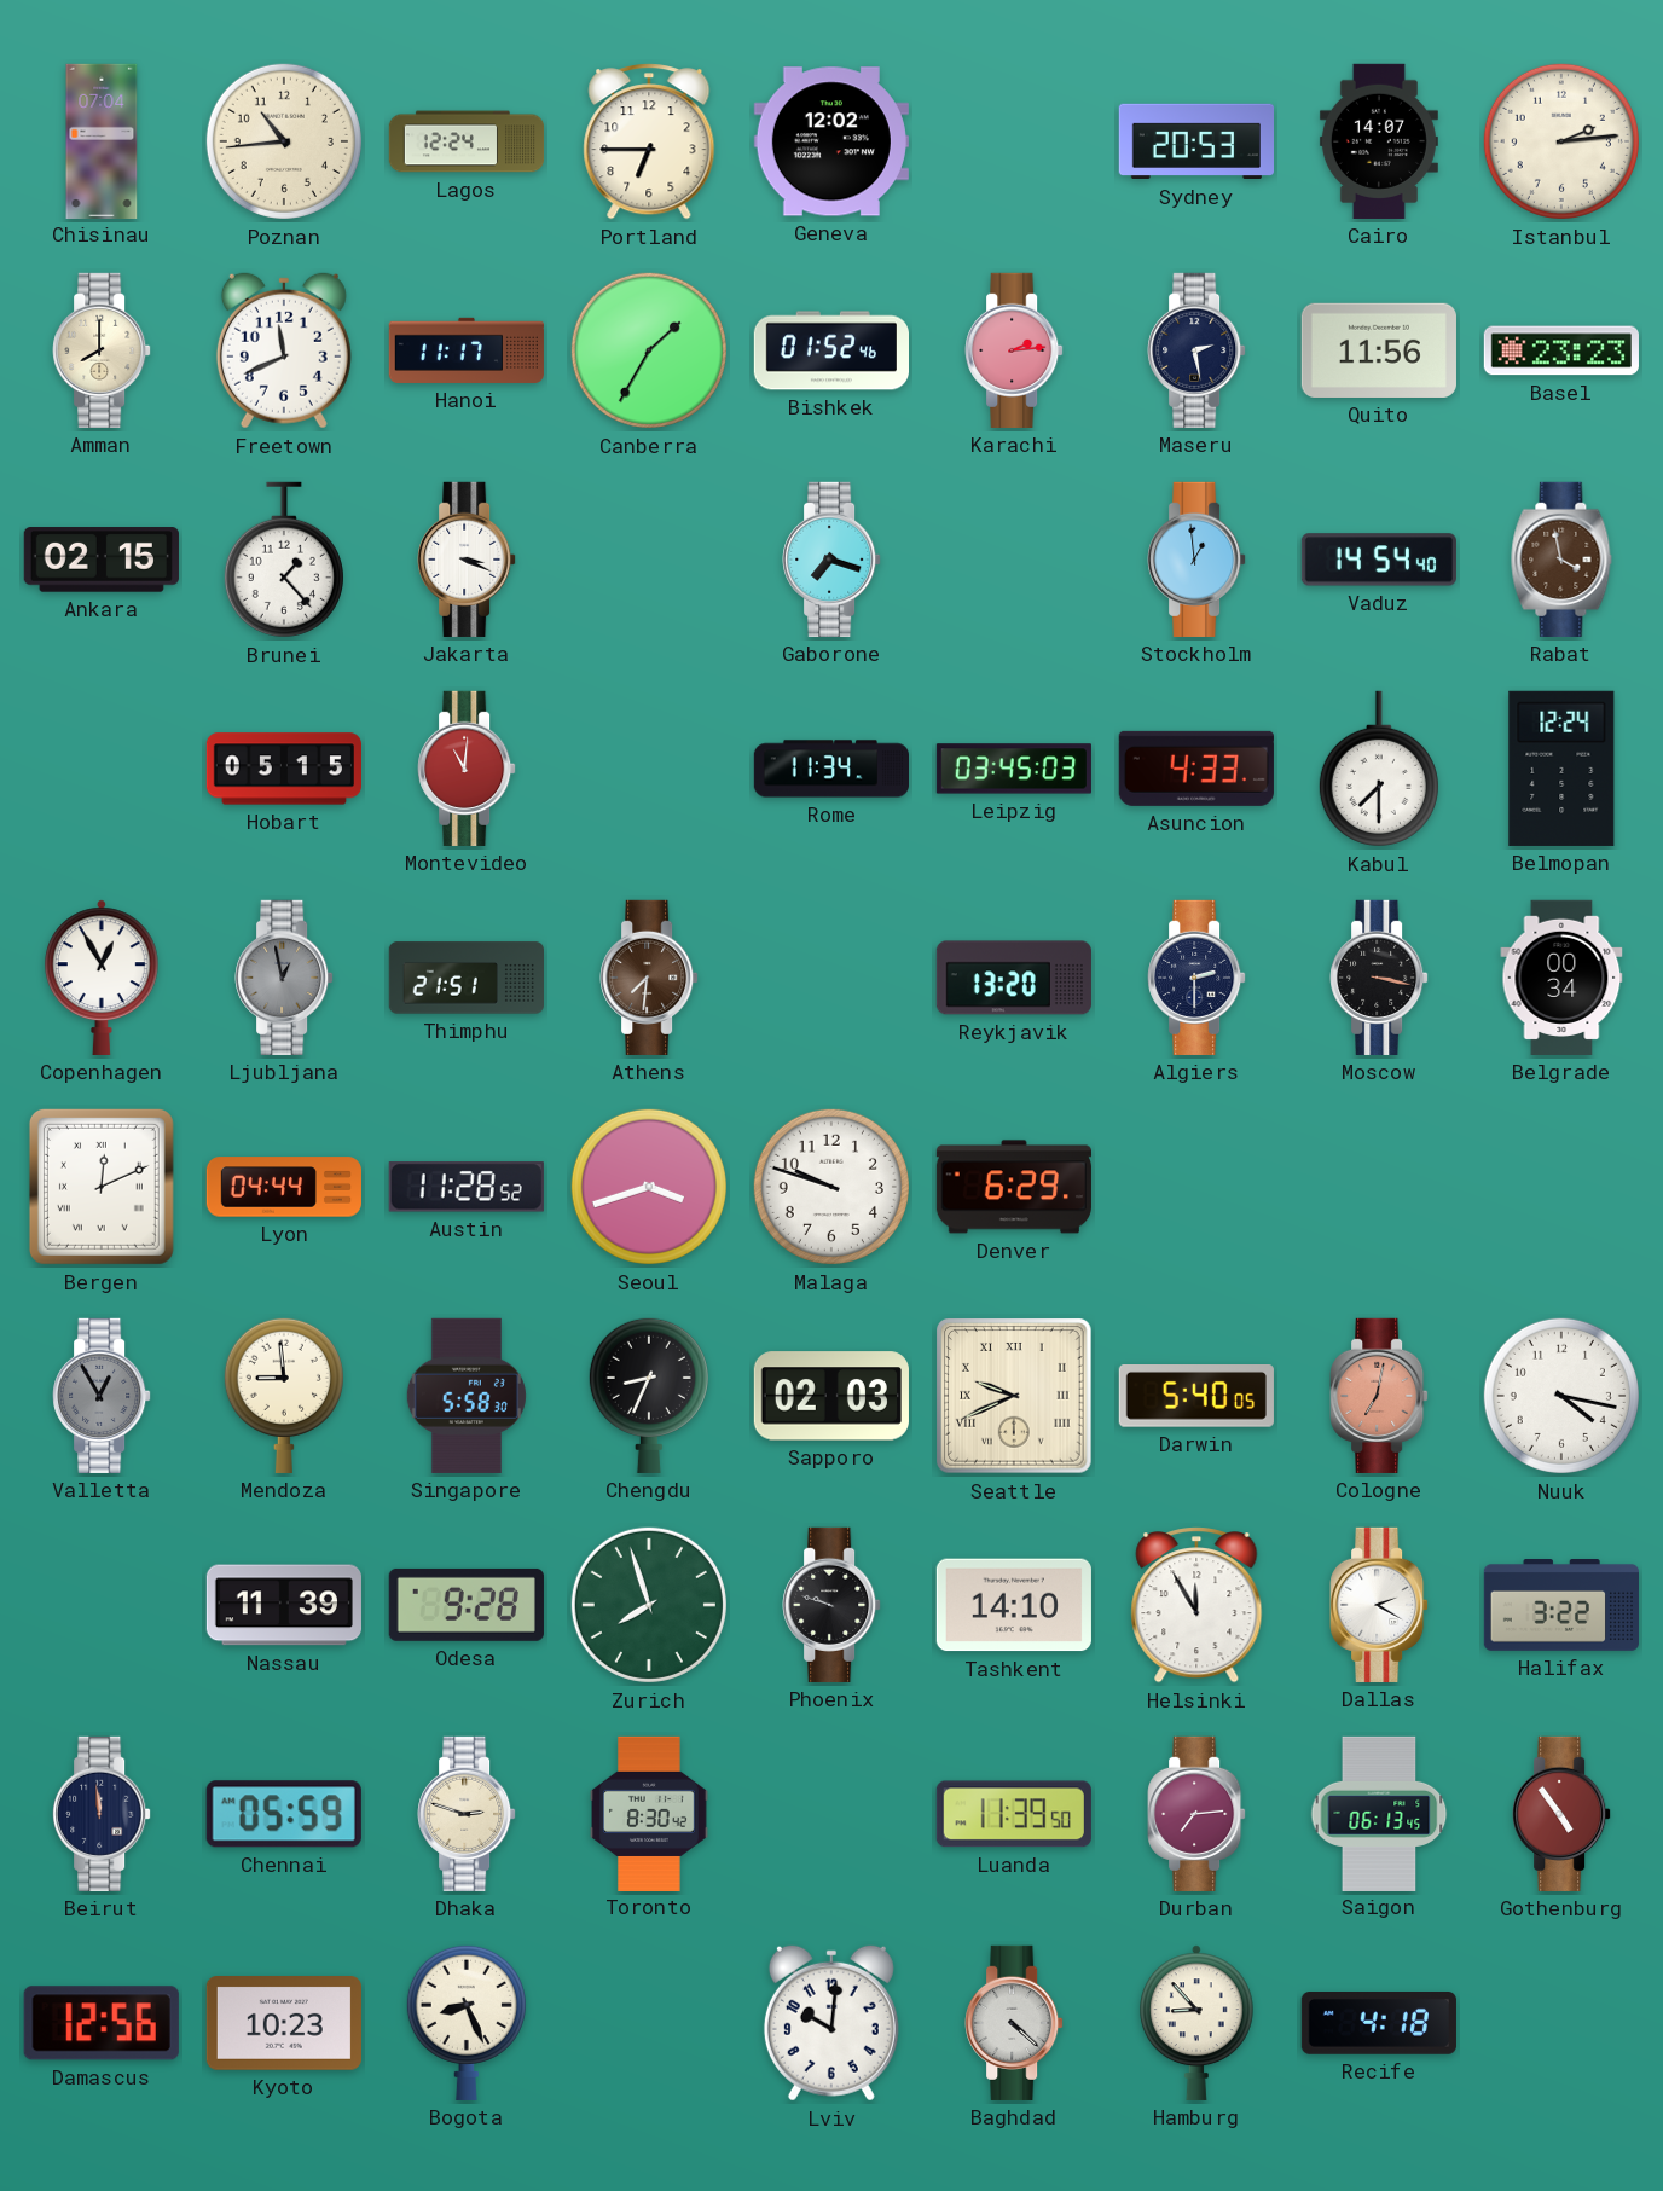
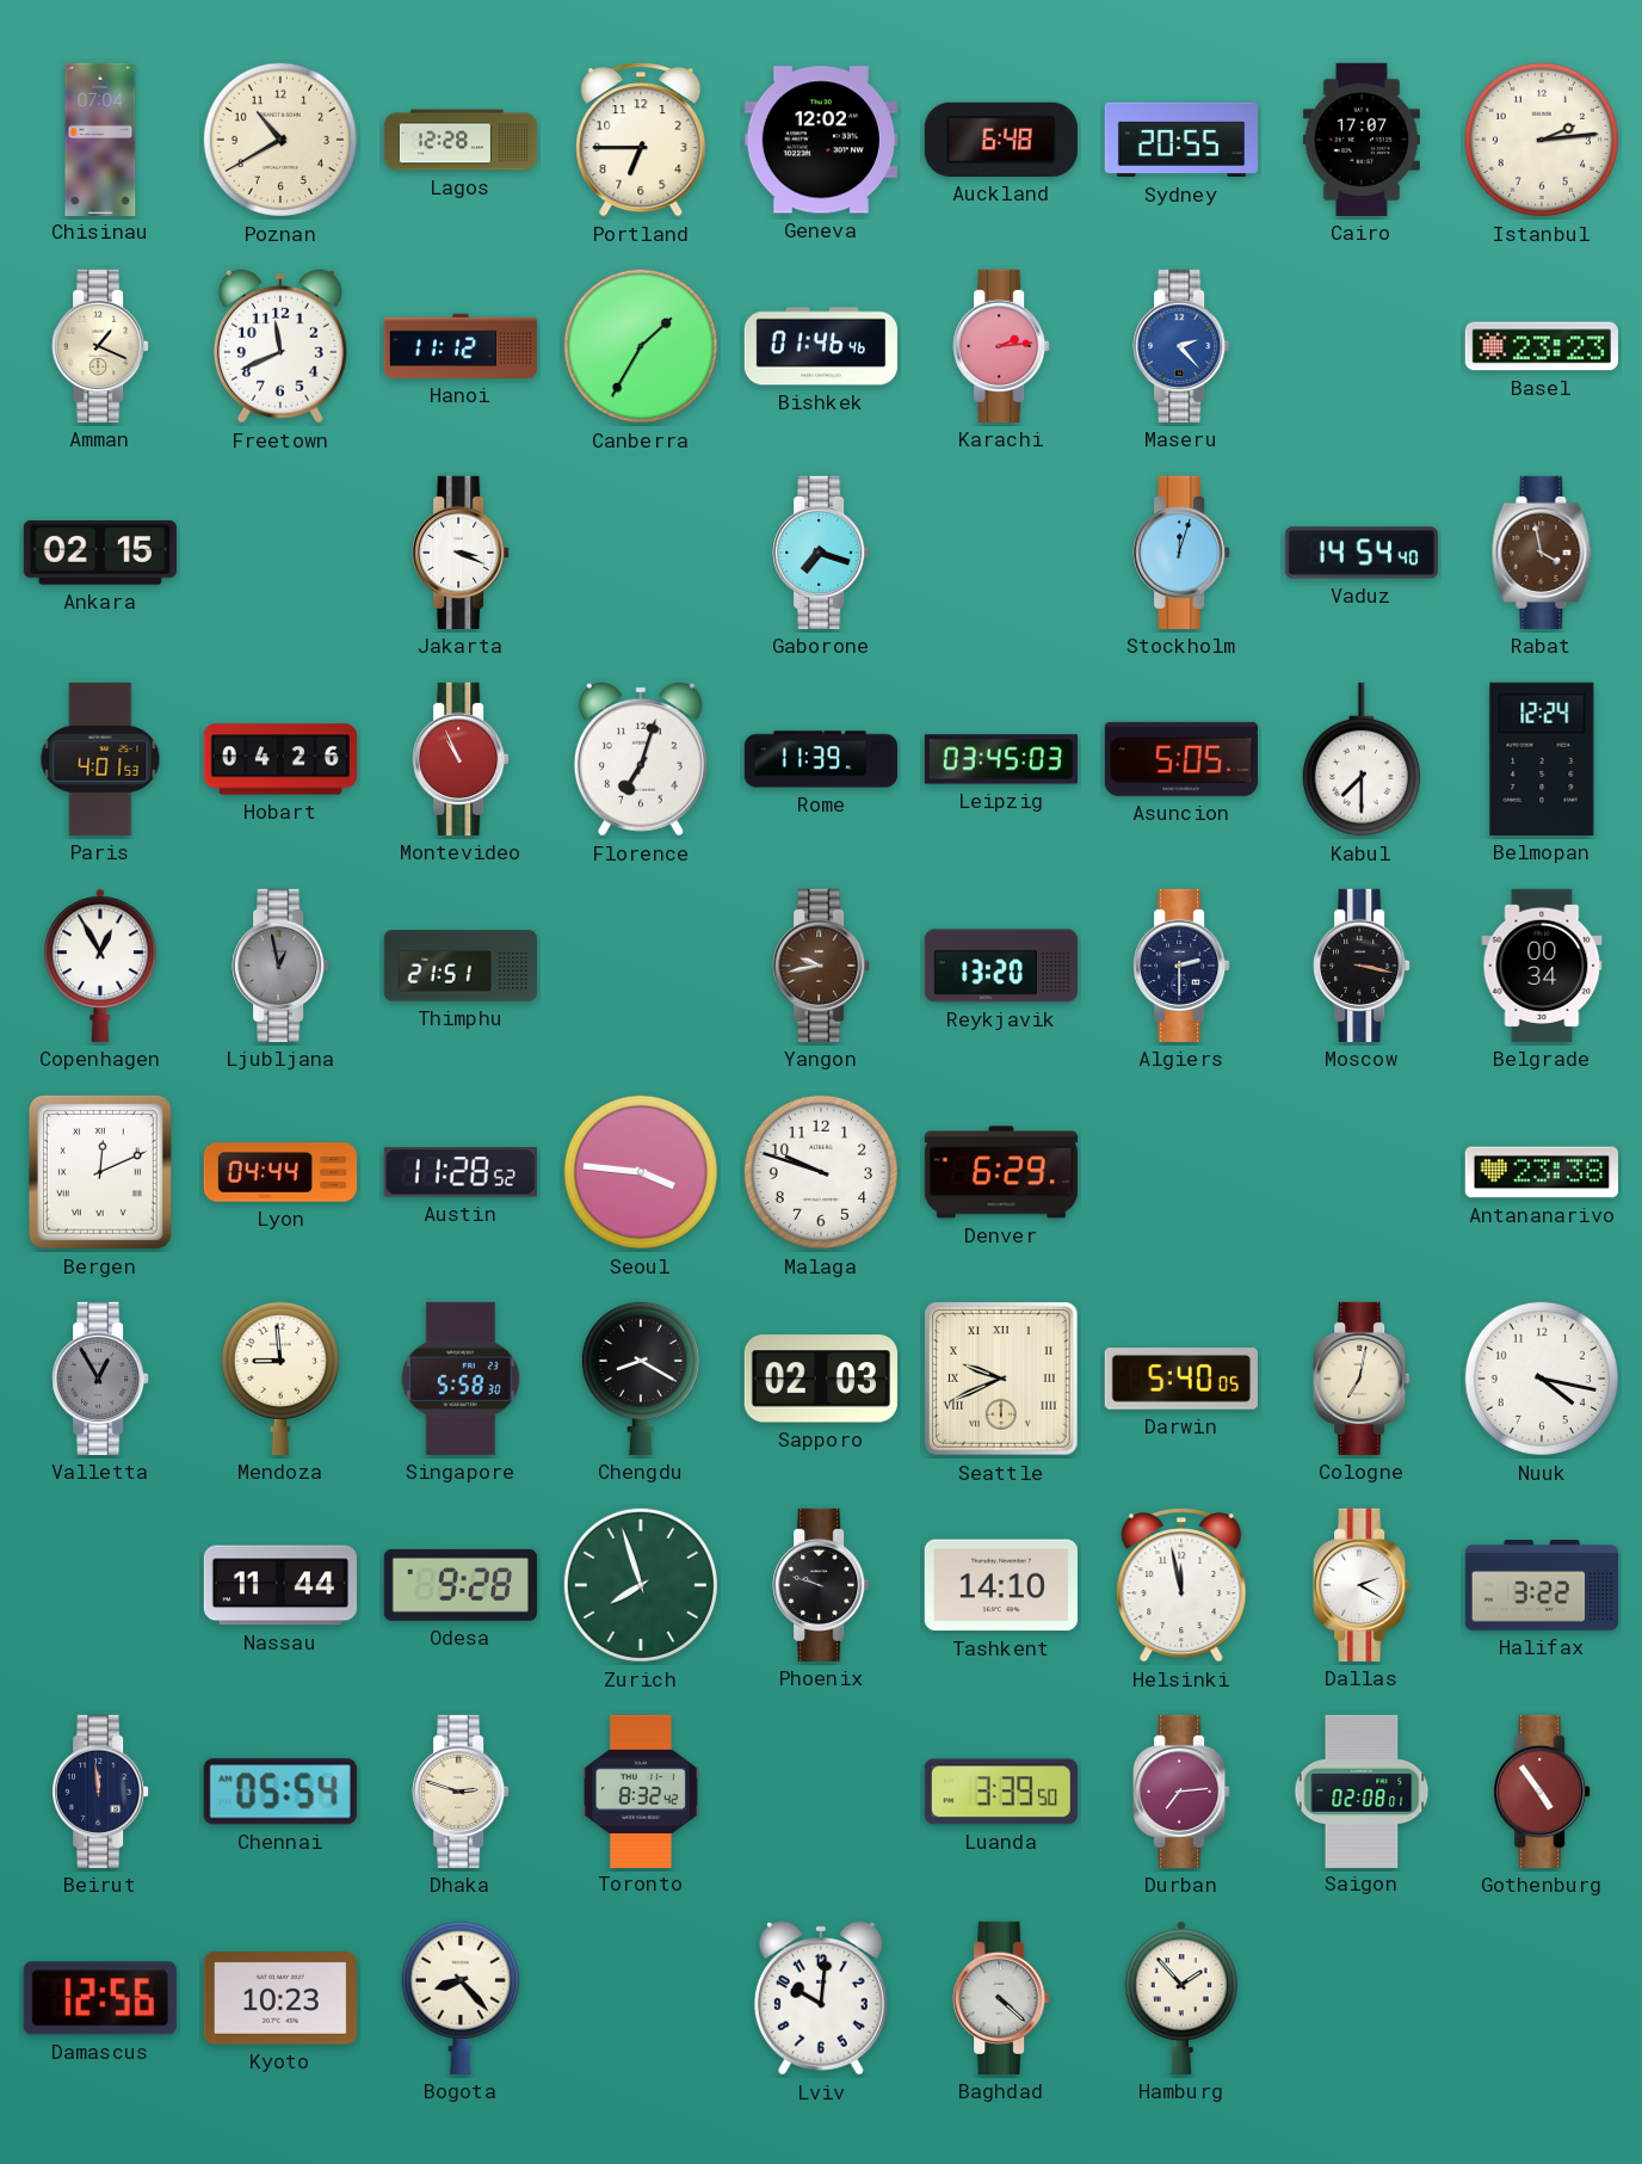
Poznan: 10:44 -> 10:40 (280, 140)
Lagos: 12:24 -> 12:28 (461, 140)
Auckland: none -> 6:48 (1001, 140)
Sydney: 20:53 -> 20:55 (1180, 140)
Cairo: 14:07 -> 17:07 (1362, 140)
Amman: 8:00 -> 1:19 (100, 346)
Hanoi: 11:17 -> 11:12 (459, 346)
Bishkek: 01:52 -> 01:46 (820, 346)
Maseru: 2:28 -> 2:23 (1181, 346)
Maseru dial: navy -> blue (1181, 346)
Quito: 11:56 -> none (1379, 350)
Brunei: 1:23 -> none (284, 560)
Stockholm: 12:59 -> 12:03 (1181, 553)
Paris: none -> 4:01 (100, 759)
Hobart: 05:15 -> 04:26 (279, 759)
Montevideo: 11:01 -> 10:56 (461, 759)
Florence: none -> 7:03 (641, 759)
Rome: 11:34 -> 11:39 (820, 759)
Asuncion: 4:33 -> 5:05 (1181, 759)
Athens: 7:31 -> none (649, 978)
Yangon: none -> 9:43 (821, 966)
Seoul: 3:42 -> 3:46 (641, 1172)
Antananarivo: none -> 23:38 (1542, 1172)
Chengdu: 8:34 -> 8:20 (641, 1377)
Cologne dial: salmon -> cream (1362, 1379)
Nassau: 11:39 -> 11:44 (280, 1585)
Helsinki: 11:55 -> 11:58 (1181, 1585)
Chennai: 05:59 -> 05:54 (280, 1792)
Toronto: 8:30 -> 8:32 (642, 1790)
Luanda: 11:39 -> 3:39 (1001, 1792)
Saigon: 06:13 -> 02:08 (1362, 1790)
Bogota: 8:26 -> 8:23 (461, 1997)
Hamburg: 8:53 -> 1:53 (1181, 1998)
Recife: 4:18 -> none (1379, 2023)
